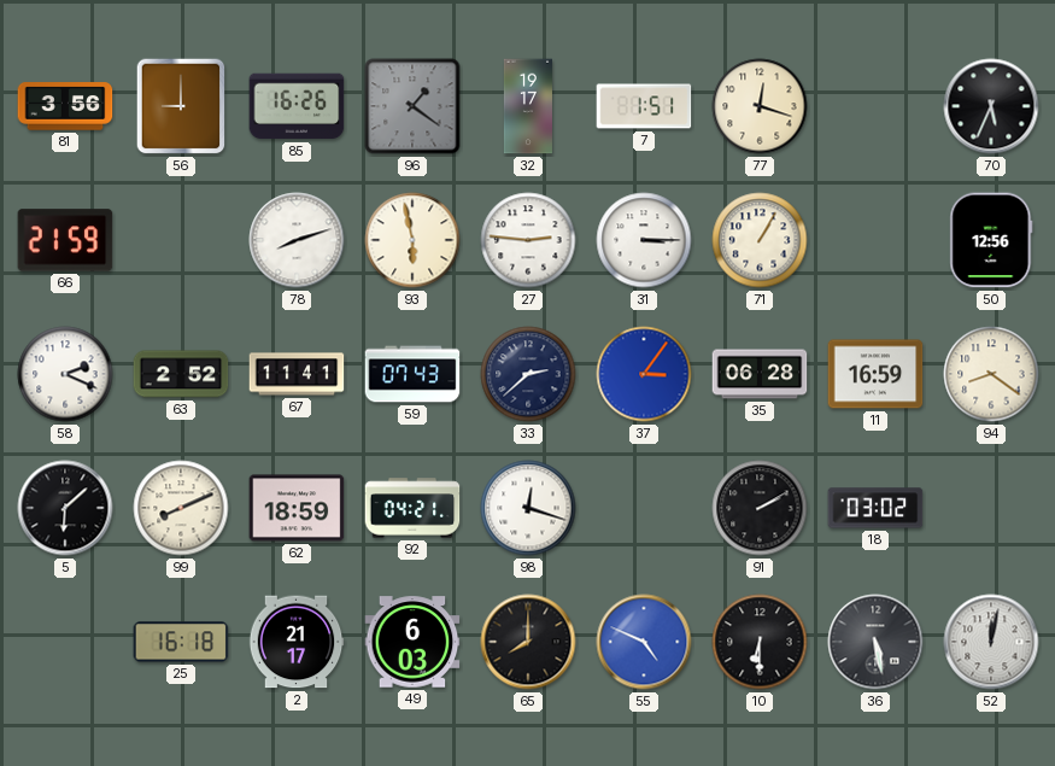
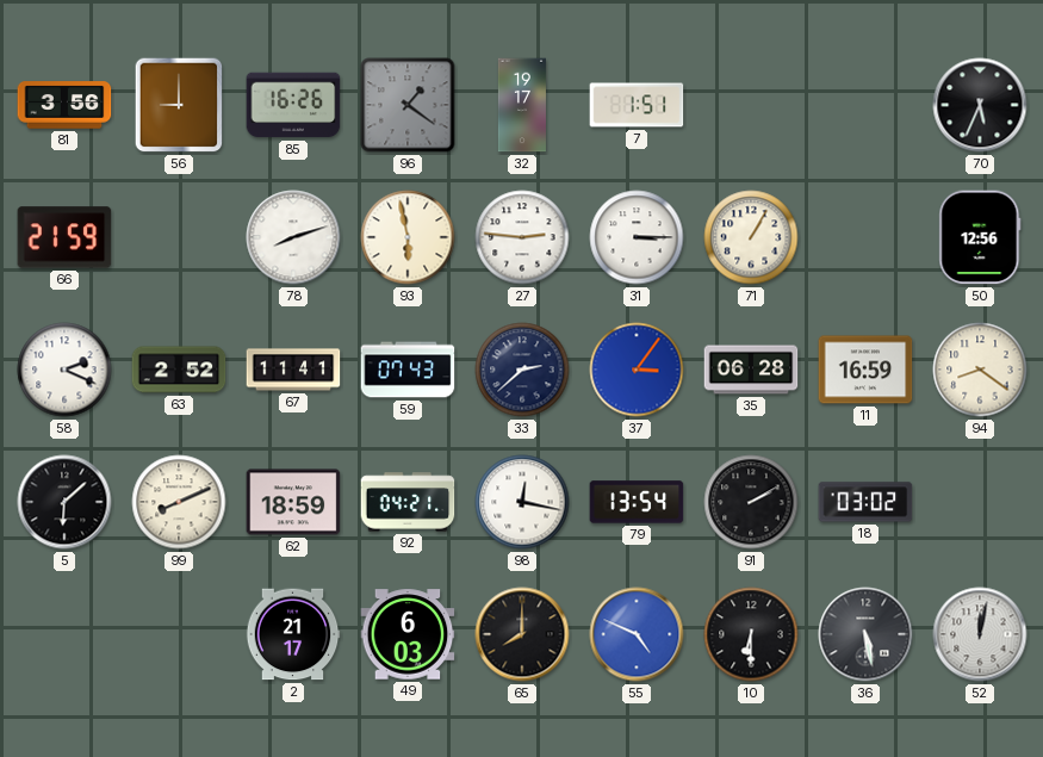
77: 12:18 -> none (760, 106)
98: 12:18 -> 12:17 (522, 502)
79: none -> 13:54 (637, 502)
25: 16:18 -> none (181, 642)
